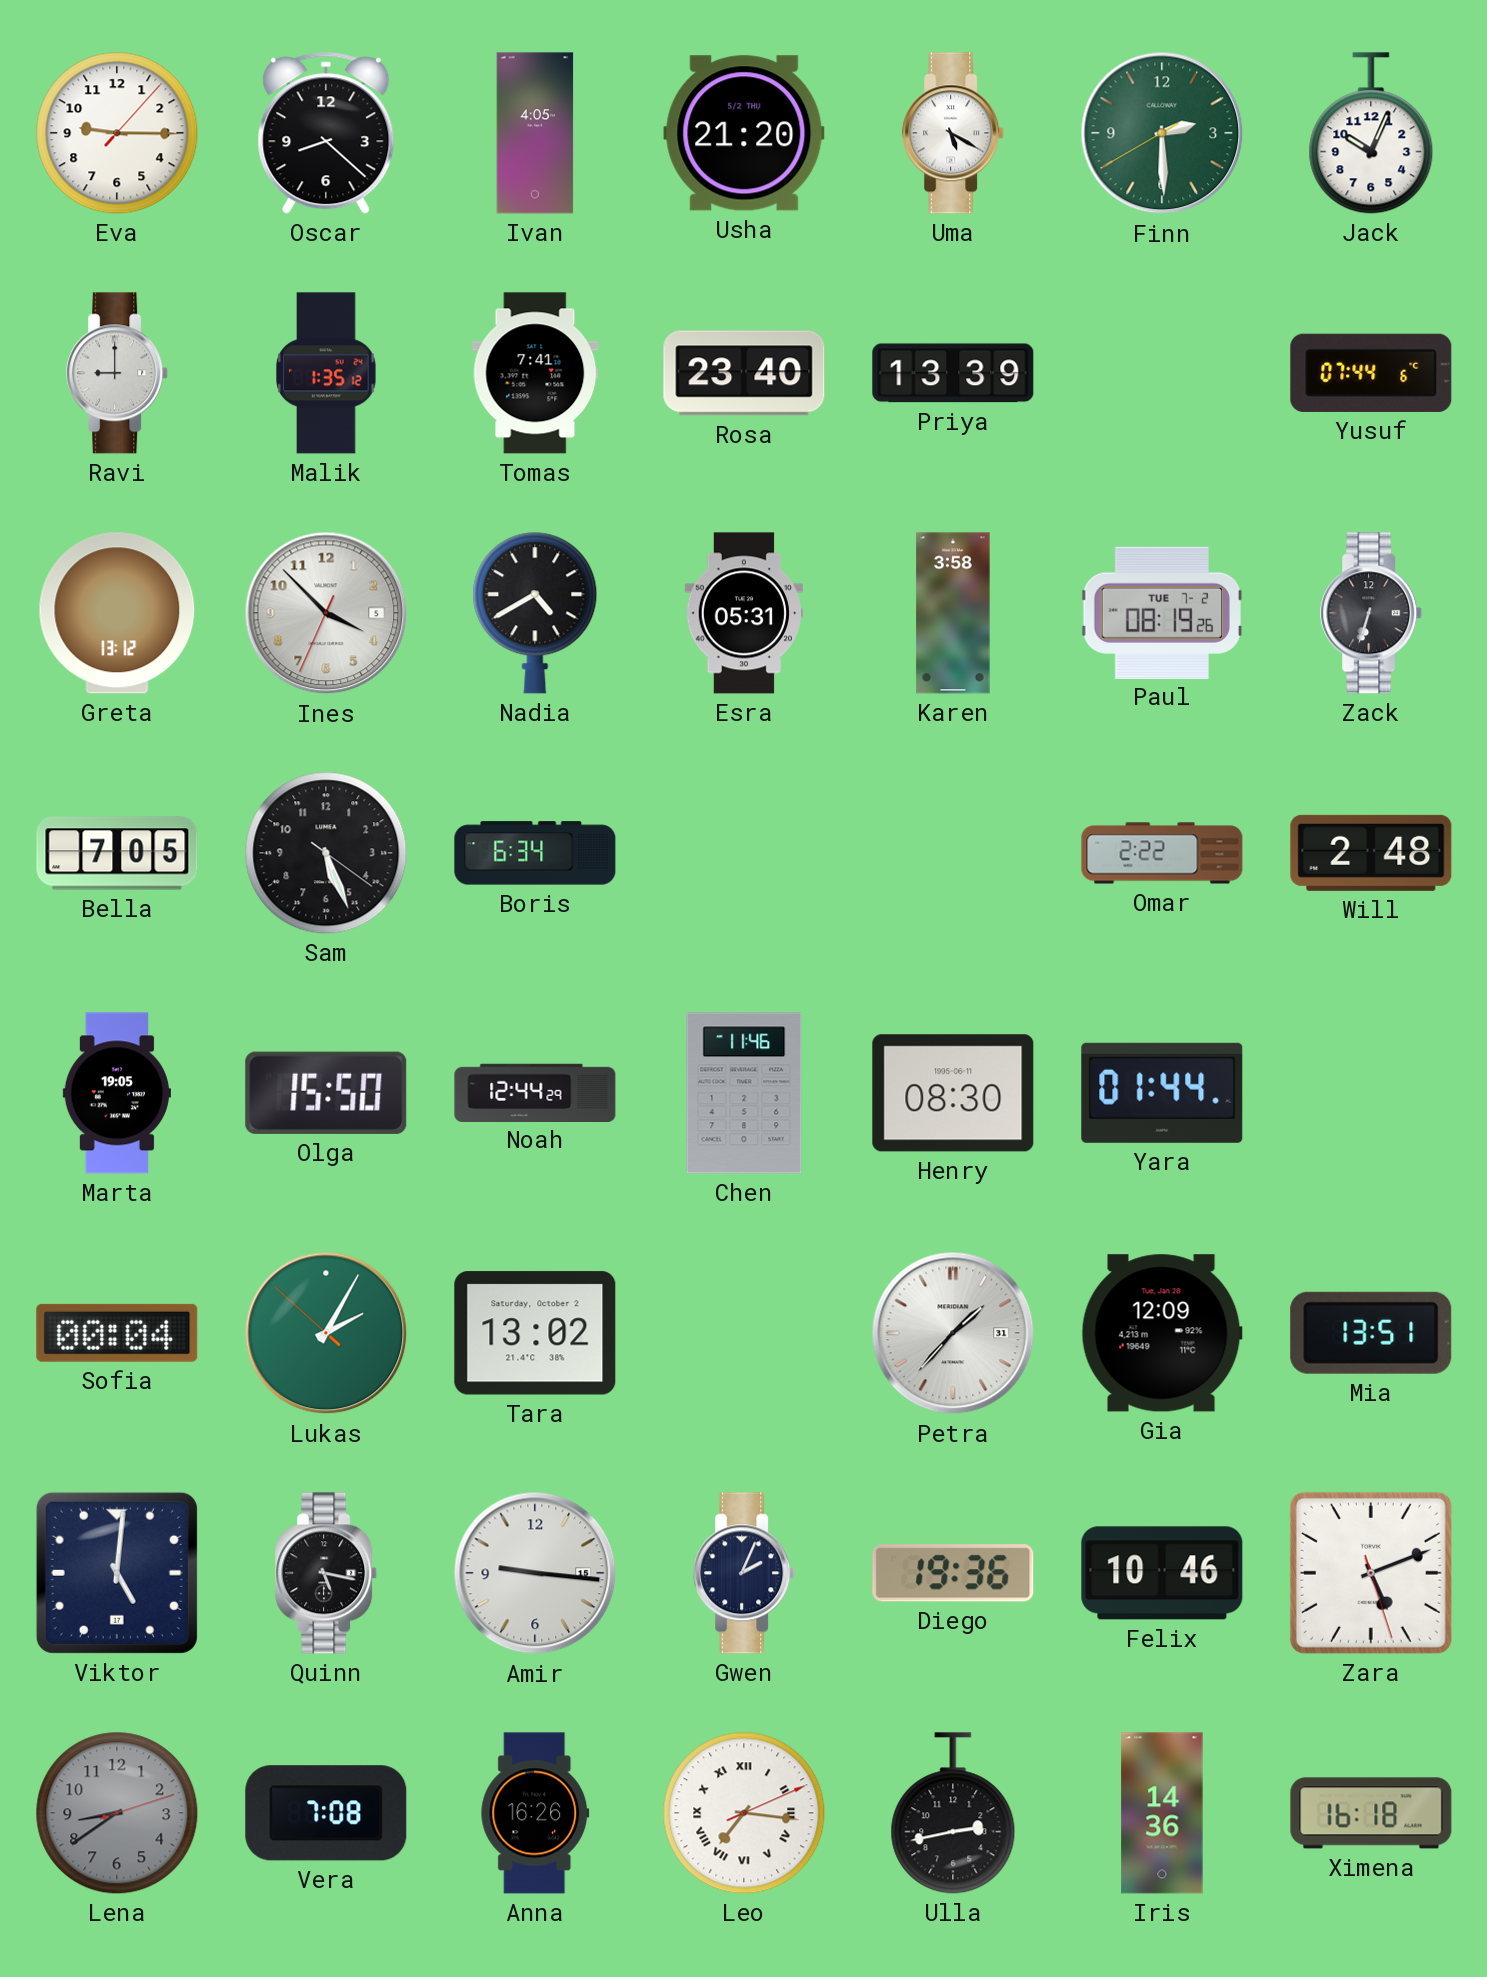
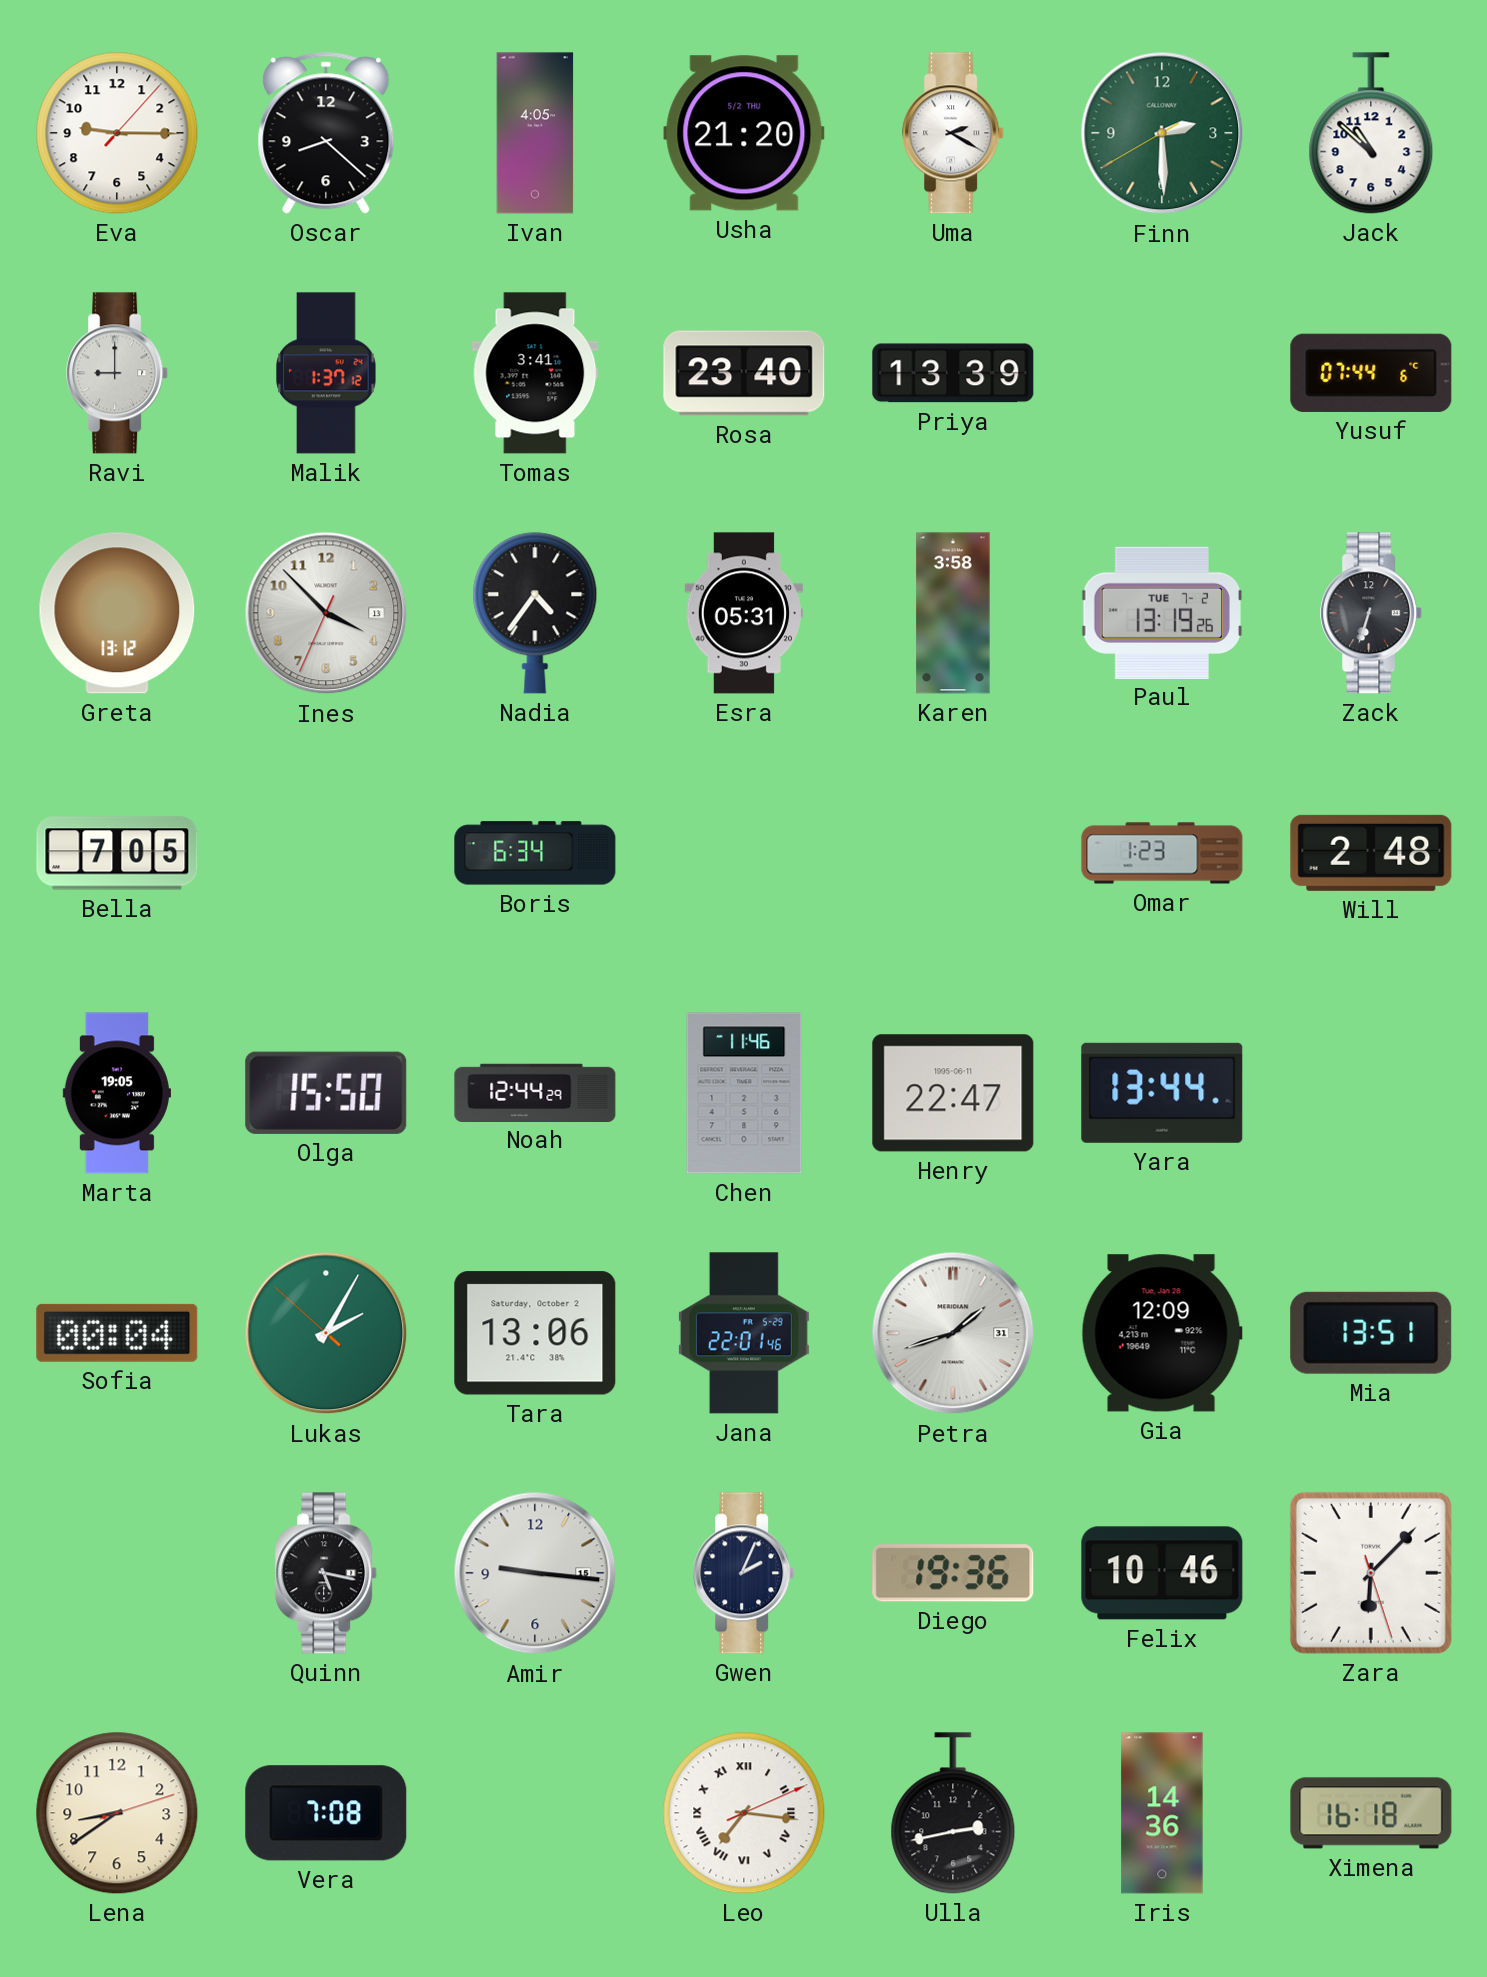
Uma: 5:20 -> 2:20 (954, 133)
Jack: 10:04 -> 10:52 (1371, 133)
Malik: 1:35 -> 1:37 (326, 373)
Tomas: 7:41 -> 3:41 (535, 373)
Ines date: 5 -> 13 (326, 613)
Nadia: 4:40 -> 4:36 (535, 613)
Paul: 08:19 -> 13:19 (1161, 612)
Sam: 5:26 -> none (326, 853)
Omar: 2:22 -> 1:23 (1162, 853)
Henry: 08:30 -> 22:47 (953, 1093)
Yara: 01:44 -> 13:44 (1162, 1093)
Tara: 13:02 -> 13:06 (535, 1333)
Jana: none -> 22:01 (744, 1333)
Petra: 1:37 -> 1:42 (953, 1333)
Viktor: 5:01 -> none (117, 1573)
Zara: 5:11 -> 6:07 (1371, 1573)
Lena dial: grey -> cream (117, 1813)
Anna: 16:26 -> none (535, 1813)
